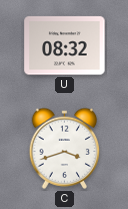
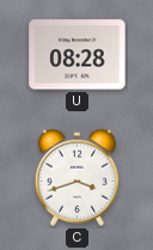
U: 08:32 -> 08:28 (78, 55)
